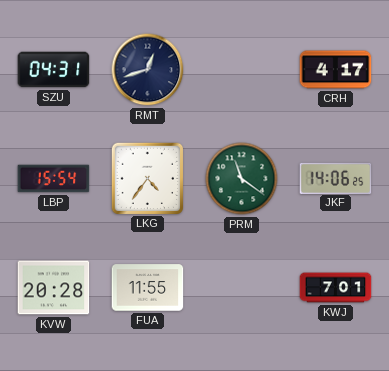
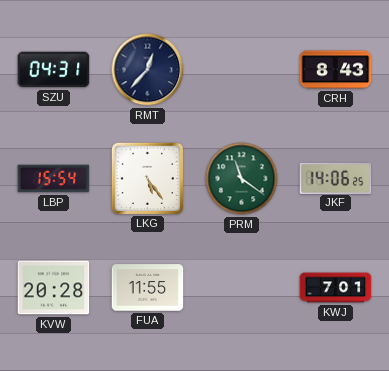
RMT: 12:42 -> 12:37 (148, 70)
CRH: 4:17 -> 8:43 (336, 70)
LKG: 4:36 -> 5:24 (147, 178)
